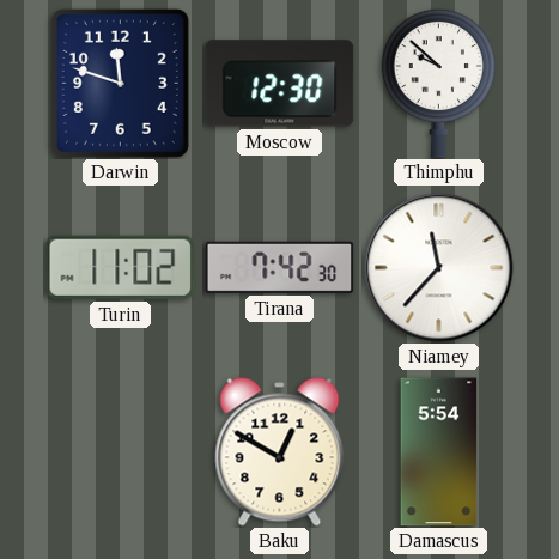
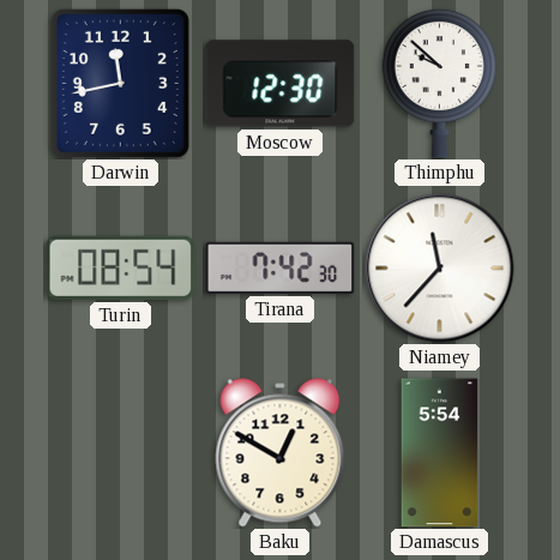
Darwin: 11:48 -> 11:43 (120, 83)
Turin: 11:02 -> 08:54 (121, 267)
